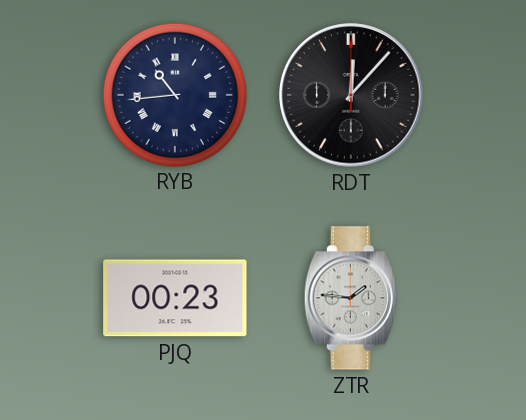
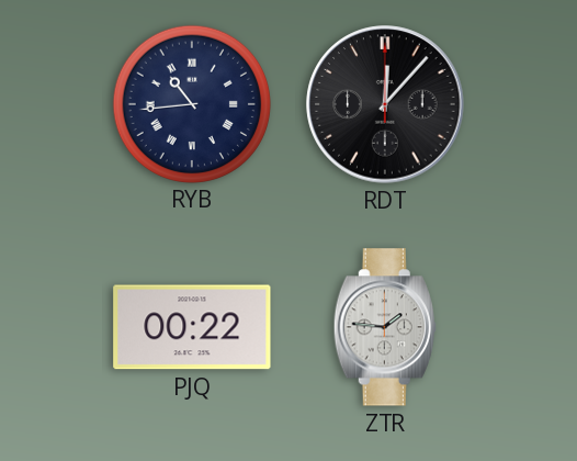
PJQ: 00:23 -> 00:22 (192, 327)
